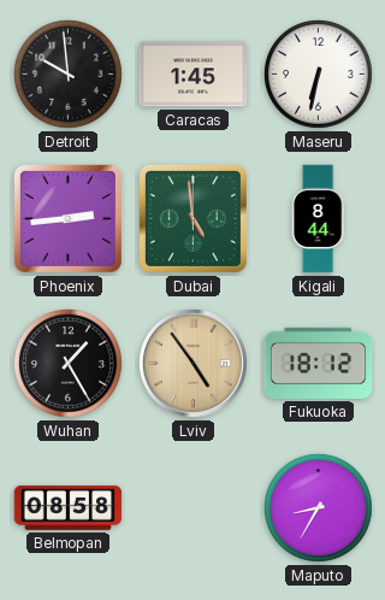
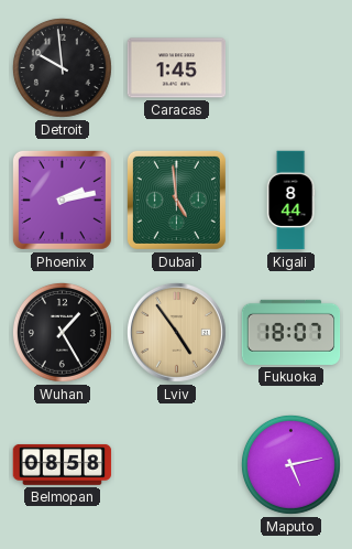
Maseru: 6:32 -> none (318, 73)
Phoenix: 2:44 -> 2:13 (62, 200)
Fukuoka: 18:12 -> 18:07 (291, 332)
Maputo: 8:35 -> 5:13 (290, 464)
